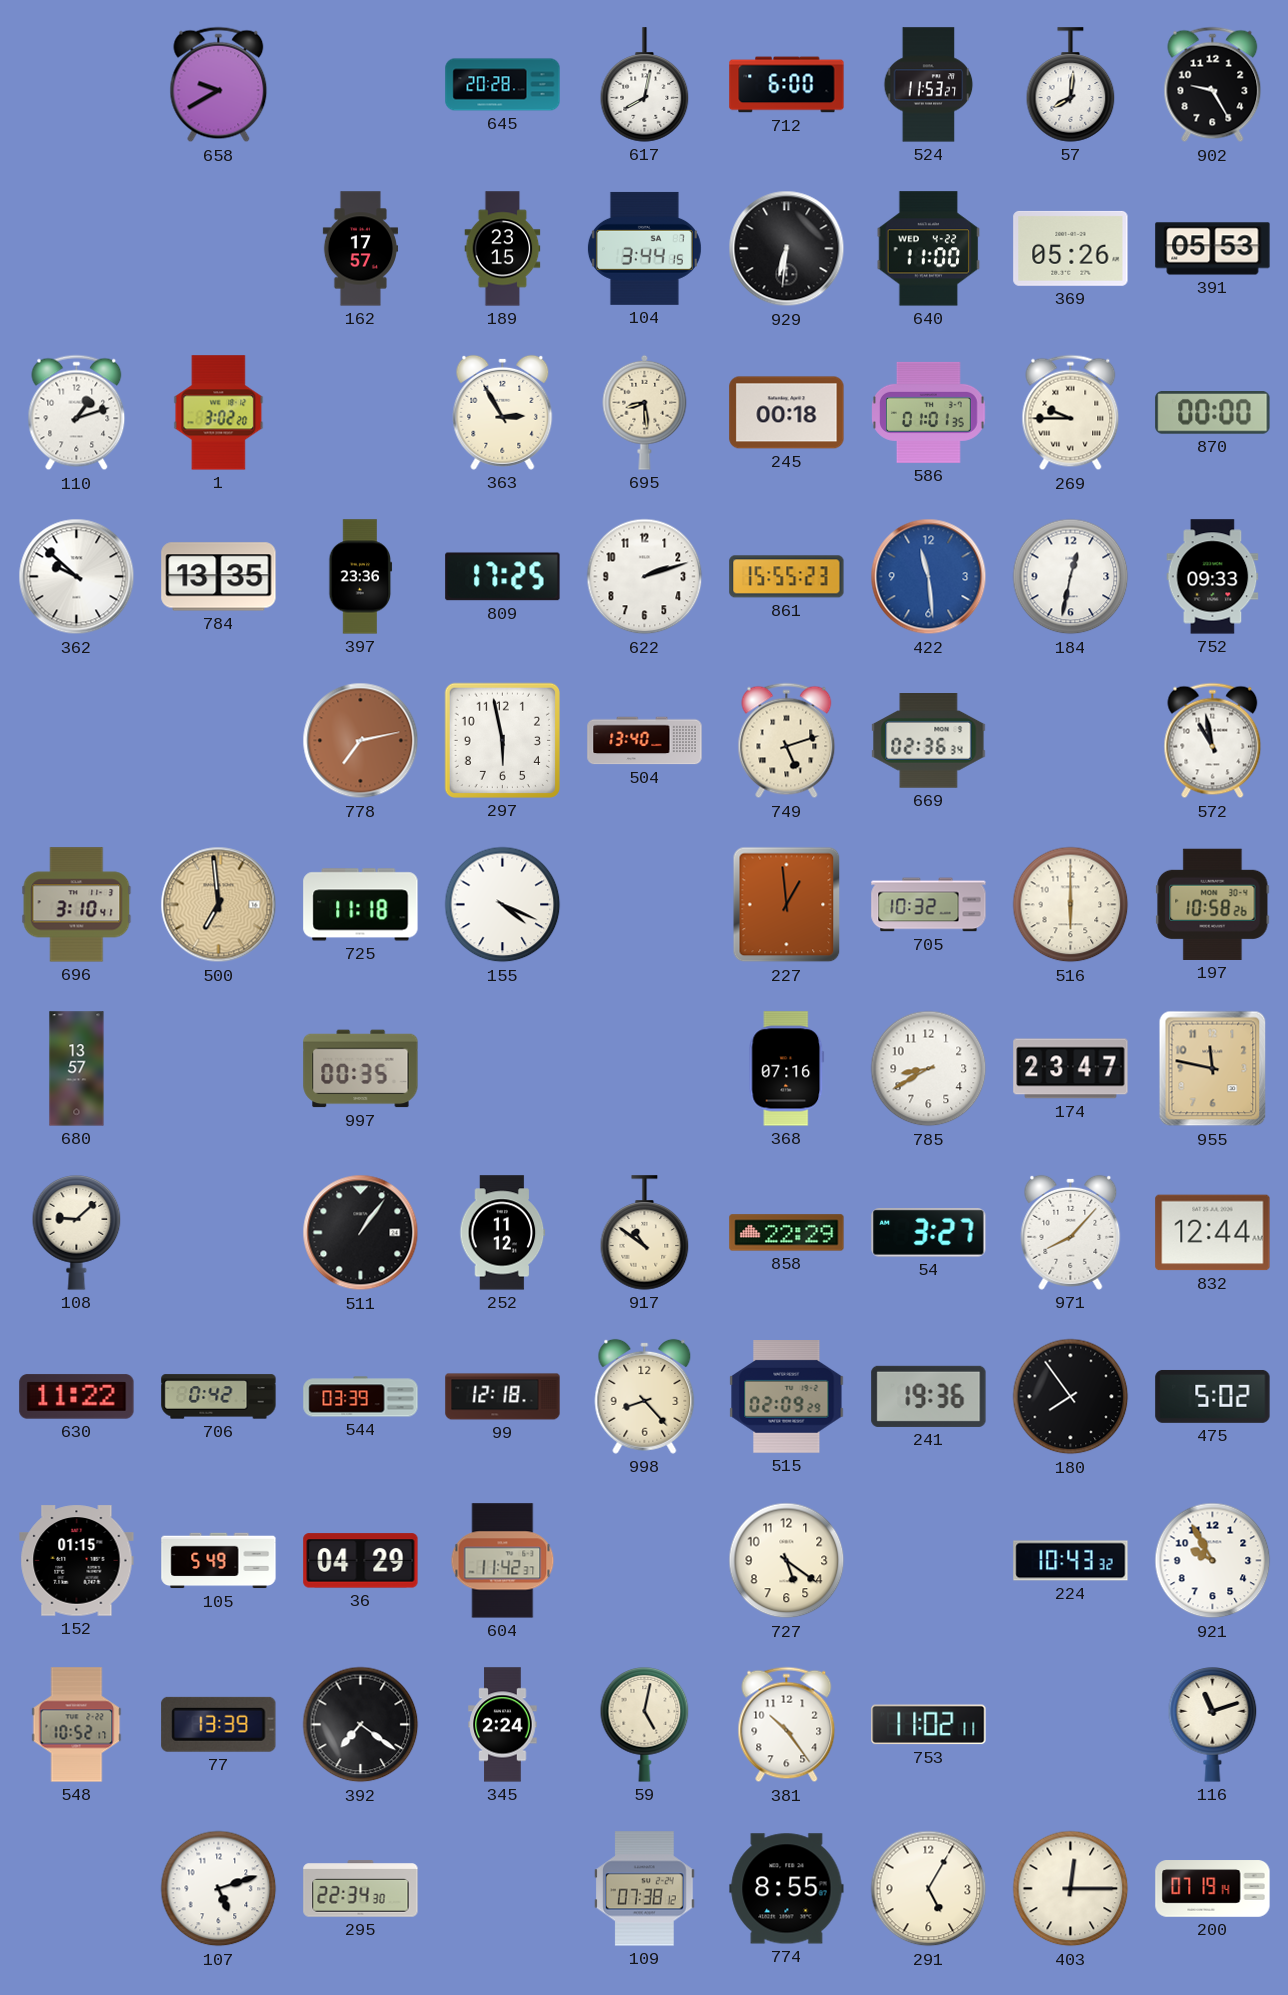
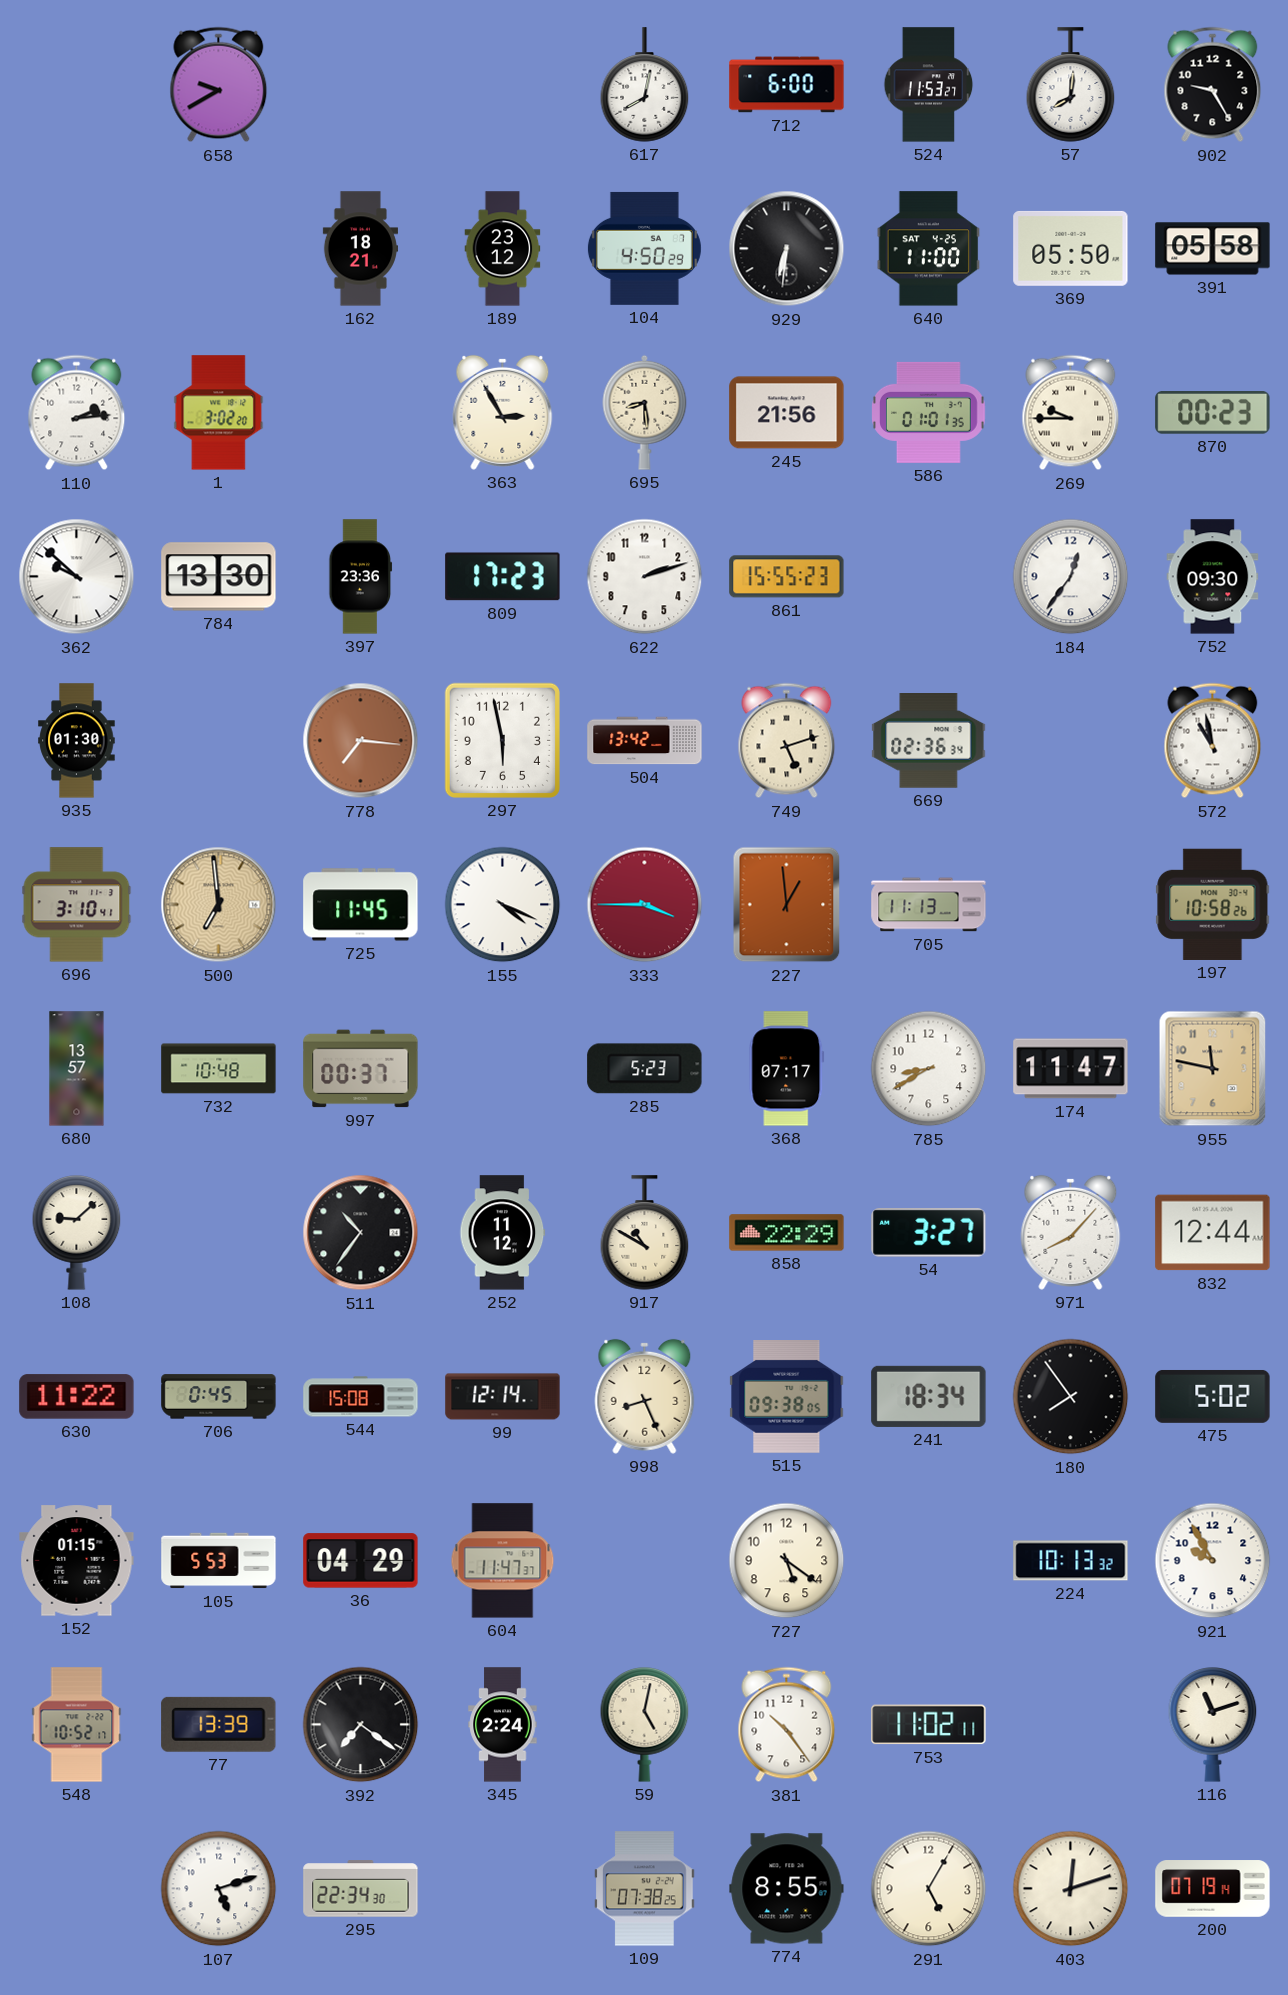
645: 20:28 -> none (503, 85)
162: 17:57 -> 18:21 (360, 249)
189: 23:15 -> 23:12 (503, 249)
104: 3:44 -> 4:50 (644, 248)
640 date: WED 4-22 -> SAT 4-25 (929, 249)
369: 05:26 -> 05:50 (1071, 248)
391: 05:53 -> 05:58 (1213, 249)
110: 1:12 -> 2:14 (77, 413)
245: 00:18 -> 21:56 (787, 413)
870: 00:00 -> 00:23 (1213, 413)
784: 13:35 -> 13:30 (219, 577)
809: 17:25 -> 17:23 (503, 577)
422: 11:29 -> none (929, 577)
184: 12:32 -> 12:36 (1071, 577)
752: 09:33 -> 09:30 (1213, 577)
935: none -> 01:30 (77, 741)
778: 7:13 -> 7:16 (361, 741)
504: 13:40 -> 13:42 (645, 741)
725: 11:18 -> 11:45 (361, 905)
333: none -> 3:45 (645, 905)
705: 10:32 -> 11:13 (929, 905)
516: 6:00 -> none (1071, 905)
732: none -> 10:48 (219, 1069)
997: 00:35 -> 00:37 (361, 1069)
285: none -> 5:23 (645, 1069)
368: 07:16 -> 07:17 (787, 1069)
174: 23:47 -> 11:47 (1071, 1069)
511: 1:06 -> 10:36 (361, 1233)
917: 10:51 -> 10:50 (645, 1233)
706: 0:42 -> 0:45 (219, 1397)
544: 03:39 -> 15:08 (361, 1397)
99: 12:18 -> 12:14 (503, 1397)
998: 8:23 -> 8:26 (645, 1396)
515: 02:09 -> 09:38 (787, 1397)
241: 19:36 -> 18:34 (929, 1396)
105: 5:49 -> 5:53 (219, 1561)
604: 11:42 -> 11:47 (503, 1561)
224: 10:43 -> 10:13 (1071, 1561)
109: 07:38:12 -> 07:38:25 (645, 1889)
403: 12:15 -> 12:12 (1071, 1889)
